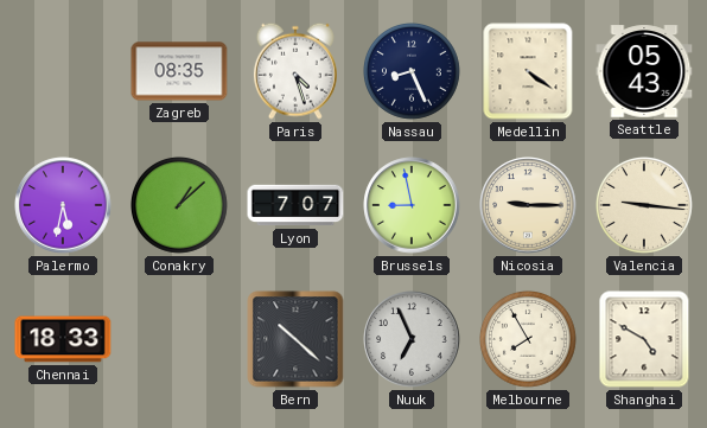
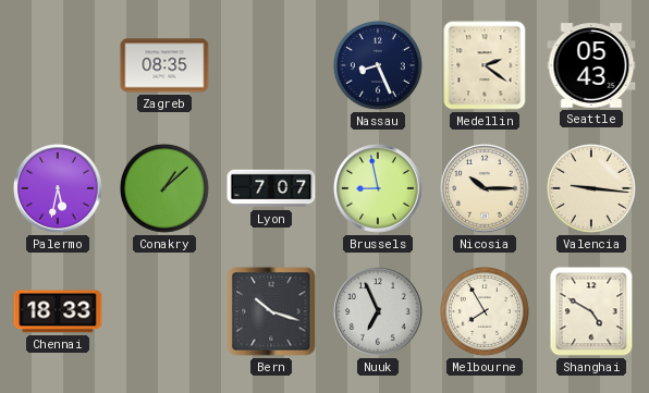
Paris: 4:27 -> none (295, 71)
Medellin: 4:21 -> 2:21 (485, 65)
Nicosia: 9:15 -> 10:15 (485, 188)
Bern: 10:22 -> 10:18 (271, 311)
